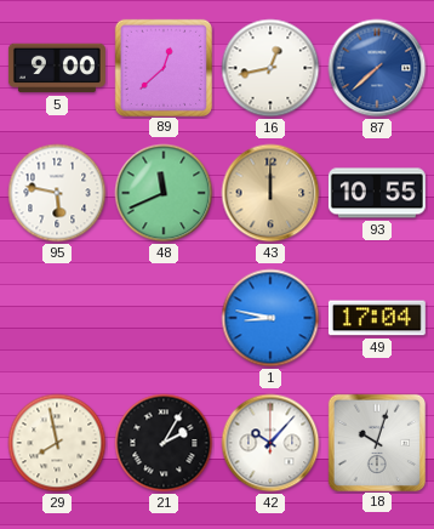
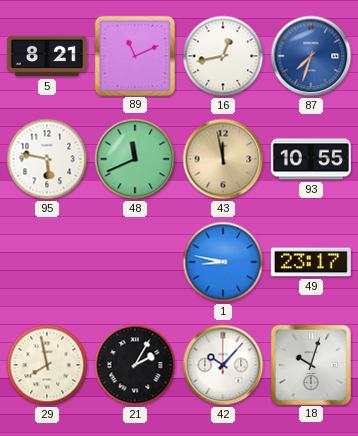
5: 9:00 -> 8:21 (47, 56)
89: 12:38 -> 11:11 (134, 55)
87: 7:38 -> 7:33 (311, 56)
43: 12:00 -> 11:58 (223, 159)
49: 17:04 -> 23:17 (311, 262)
